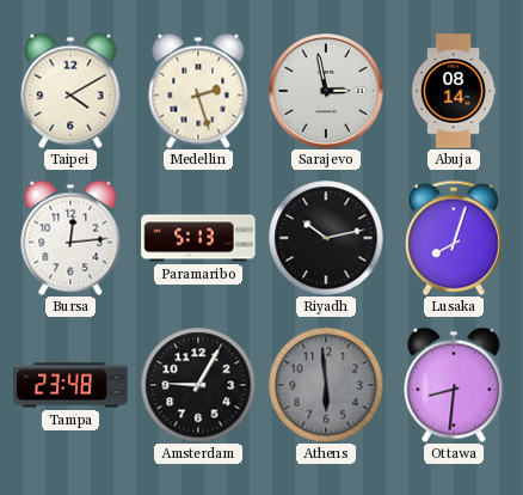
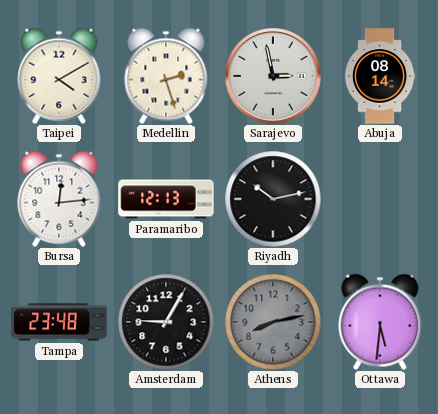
Paramaribo: 5:13 -> 12:13 (166, 199)
Lusaka: 8:03 -> none (455, 238)
Athens: 5:59 -> 8:13 (273, 322)
Ottawa: 8:31 -> 5:31 (380, 322)
